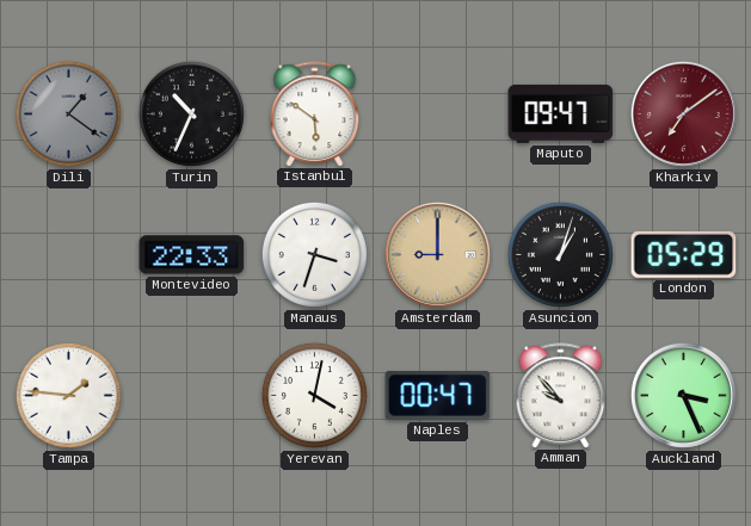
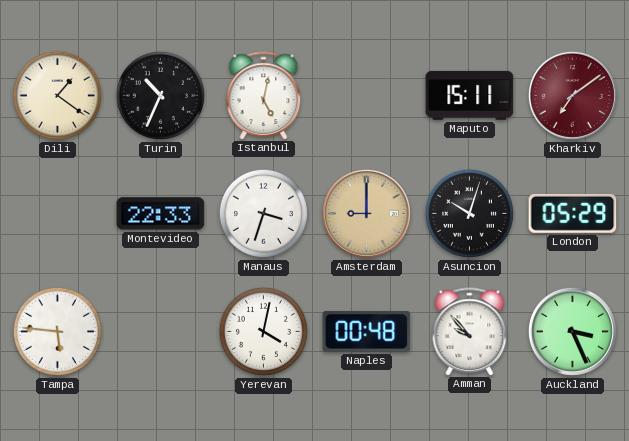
Dili dial: grey -> cream (57, 95)
Istanbul: 5:51 -> 5:02 (264, 95)
Maputo: 09:47 -> 15:11 (470, 95)
Asuncion: 1:03 -> 10:03 (469, 213)
Tampa: 1:46 -> 5:46 (57, 331)
Naples: 00:47 -> 00:48 (367, 332)
